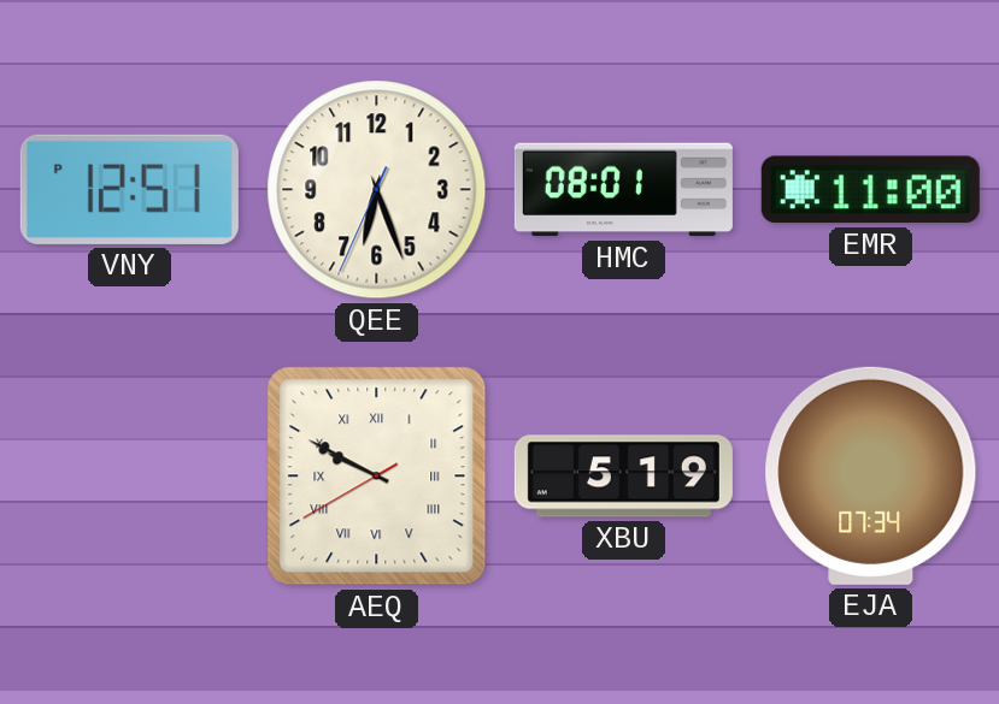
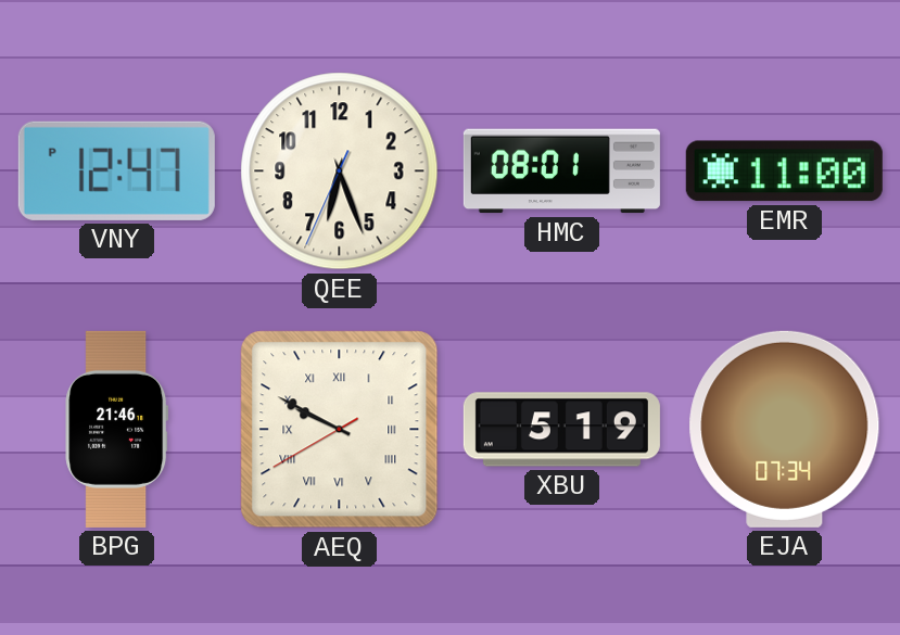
VNY: 12:51 -> 12:47 (116, 170)
BPG: none -> 21:46 (117, 429)
